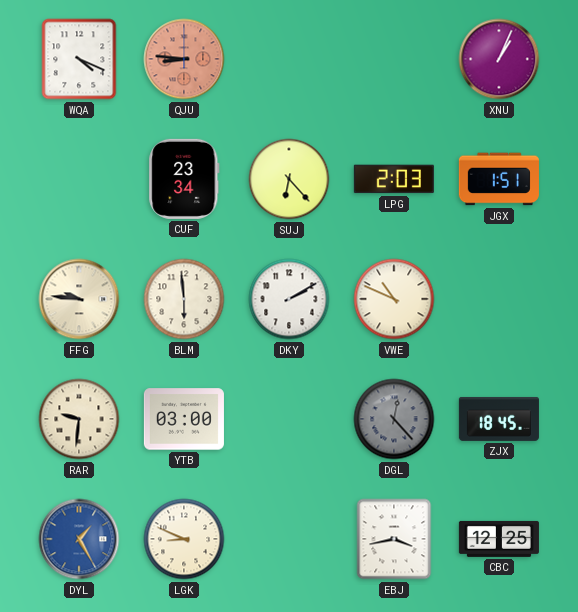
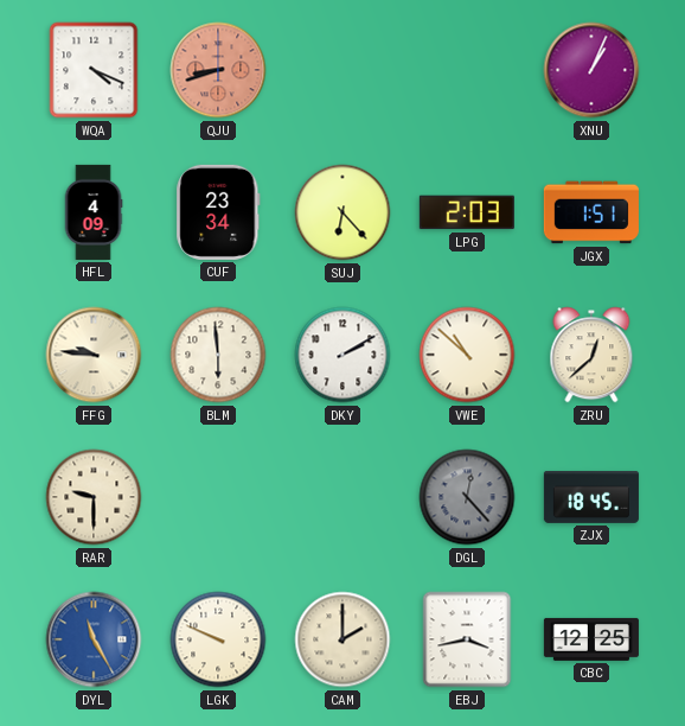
QJU: 8:46 -> 8:42 (218, 70)
HFL: none -> 4:09 (94, 212)
VWE: 10:49 -> 10:52 (467, 355)
ZRU: none -> 12:38 (591, 355)
RAR: 9:31 -> 9:30 (94, 497)
YTB: 03:00 -> none (184, 419)
DYL: 1:25 -> 11:25 (94, 639)
LGK: 8:49 -> 9:49 (218, 639)
CAM: none -> 2:00 (342, 639)
